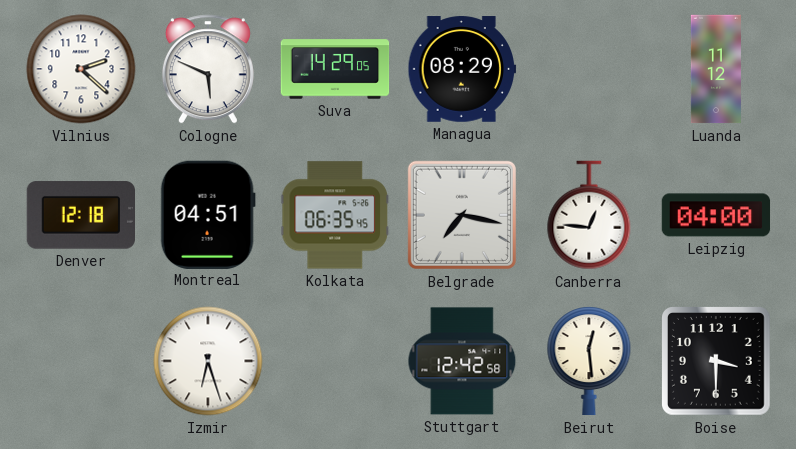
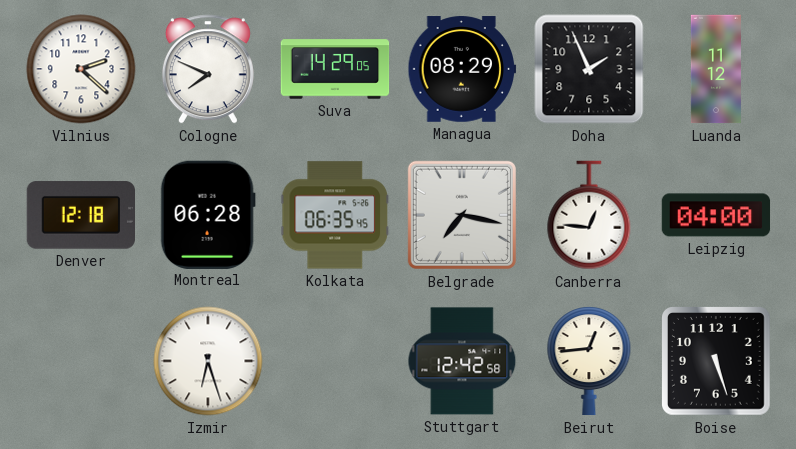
Cologne: 5:49 -> 7:49 (208, 69)
Doha: none -> 1:56 (589, 69)
Montreal: 04:51 -> 06:28 (208, 214)
Beirut: 12:29 -> 12:44 (589, 362)
Boise: 3:30 -> 5:27 (717, 362)
